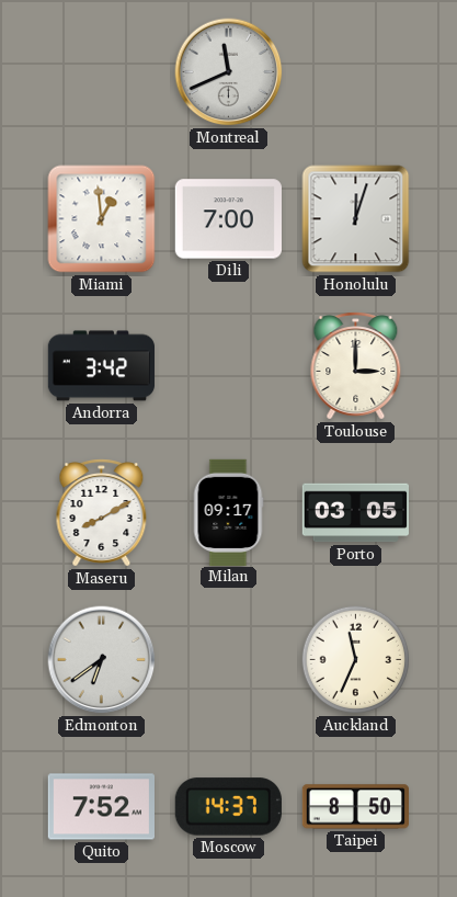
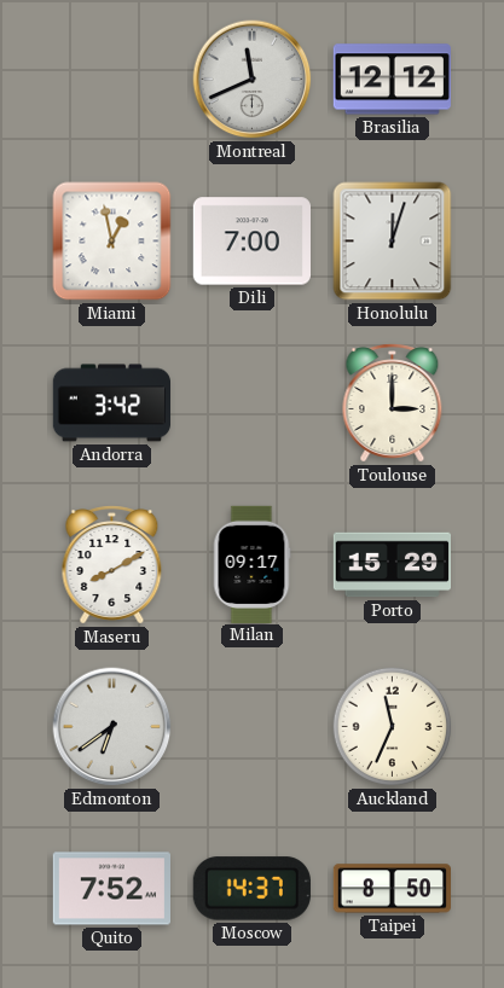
Brasilia: none -> 12:12 (392, 80)
Miami: 12:59 -> 12:58 (112, 242)
Porto: 03:05 -> 15:29 (392, 565)
